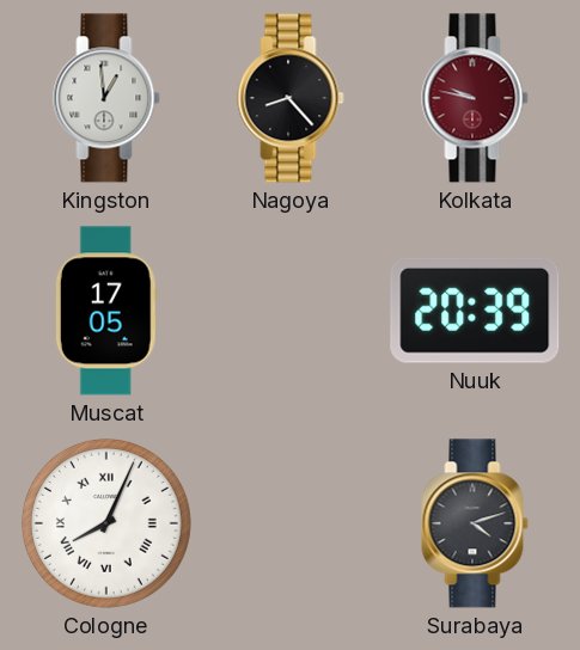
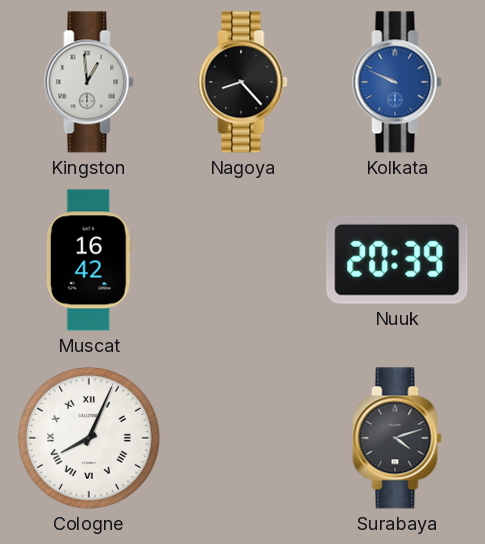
Kolkata: 9:47 -> 9:49 (397, 82)
Kolkata dial: burgundy -> blue (397, 82)
Muscat: 17:05 -> 16:42 (89, 260)
